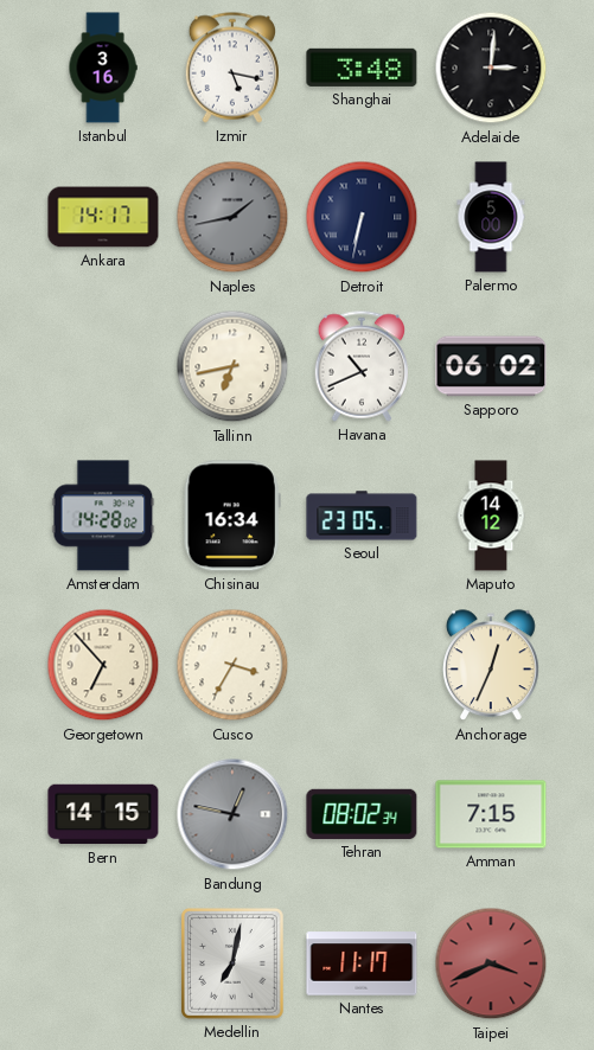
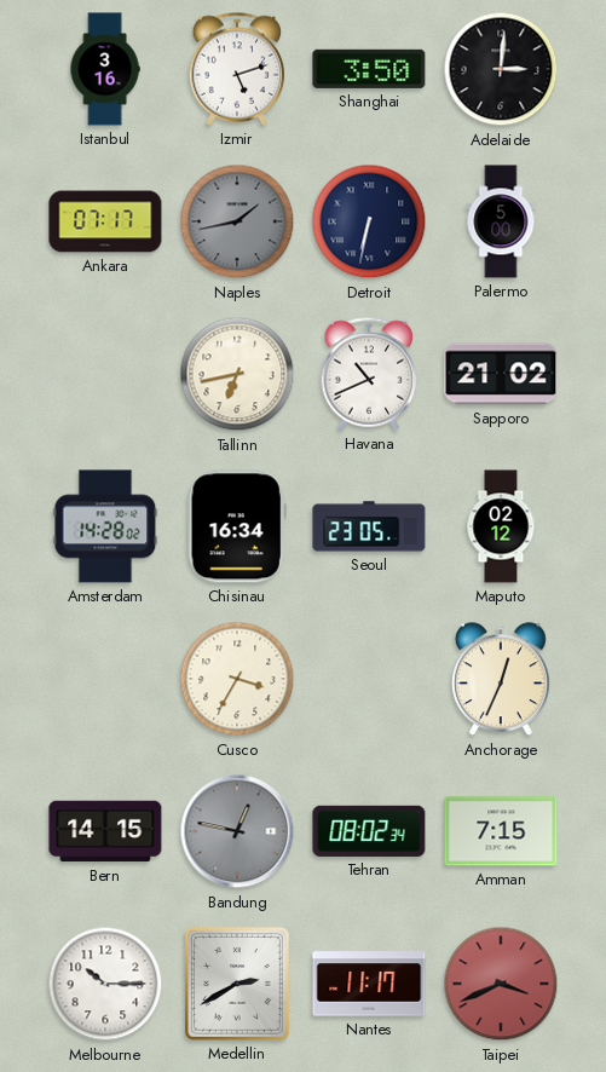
Izmir: 5:17 -> 5:12 (236, 69)
Shanghai: 3:48 -> 3:50 (369, 69)
Ankara: 14:17 -> 07:17 (105, 221)
Sapporo: 06:02 -> 21:02 (501, 374)
Maputo: 14:12 -> 02:12 (501, 526)
Georgetown: 6:53 -> none (103, 665)
Melbourne: none -> 10:15 (105, 984)
Medellin: 7:02 -> 2:40 (237, 984)
